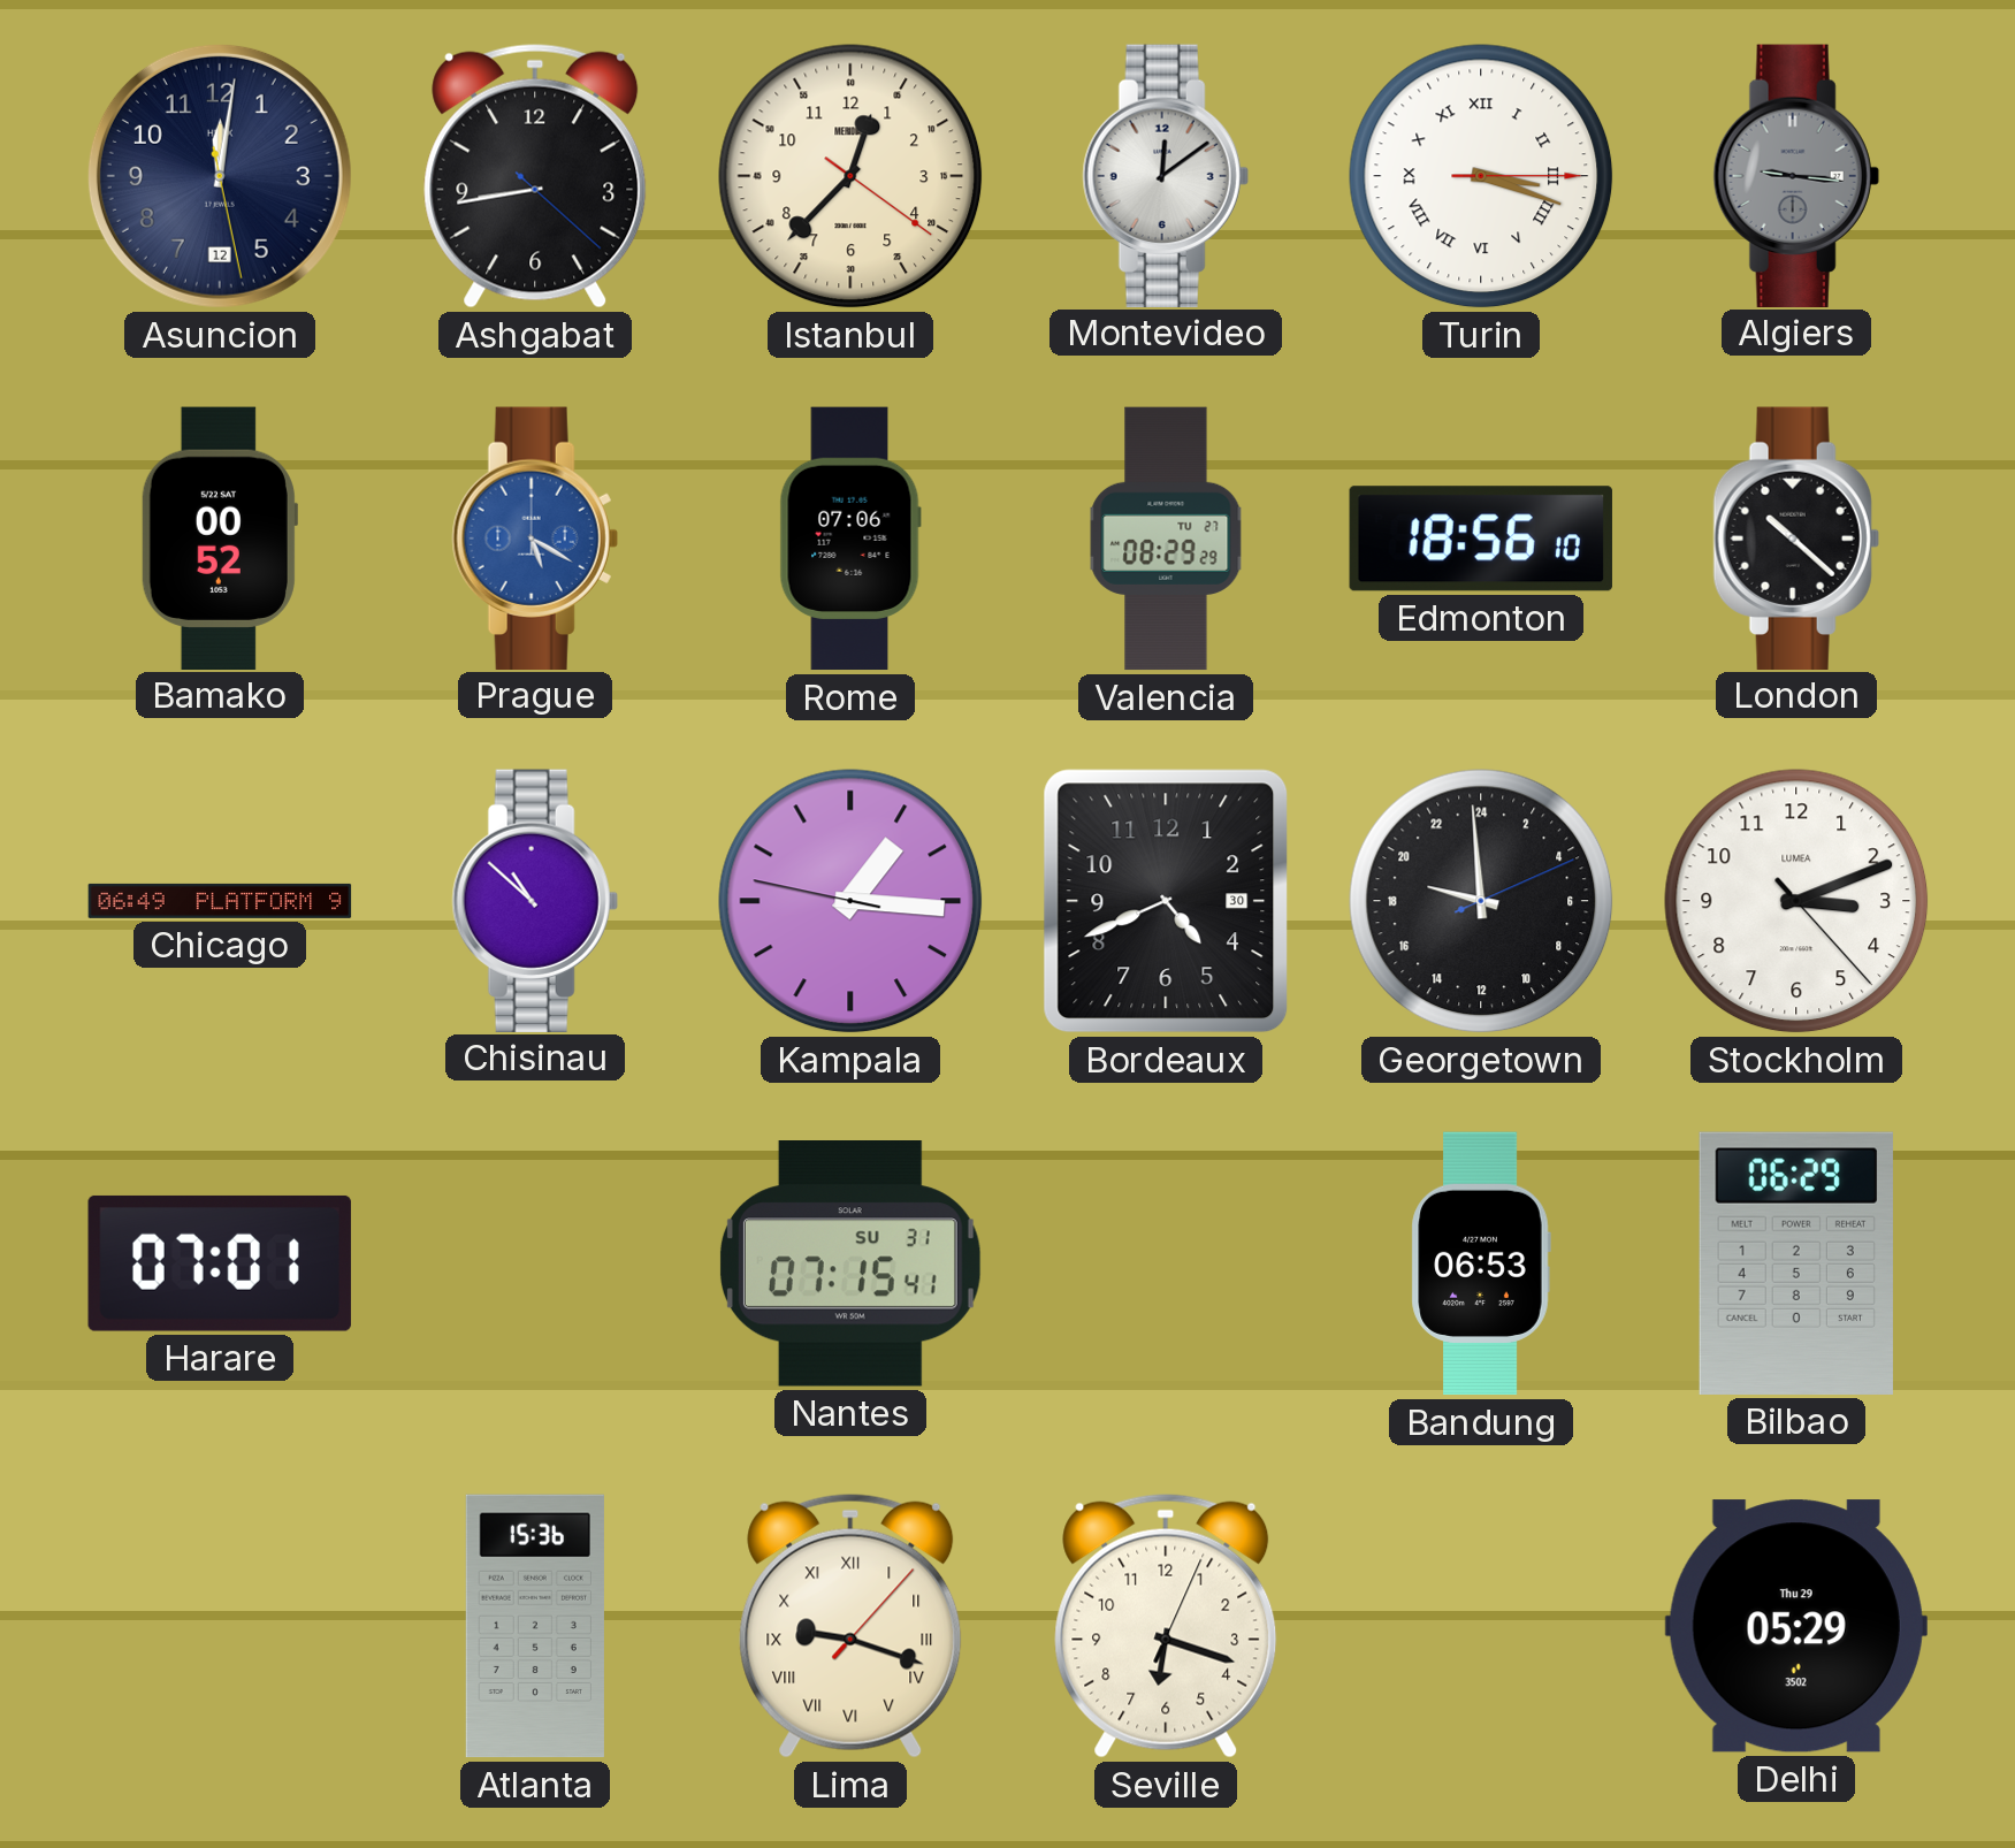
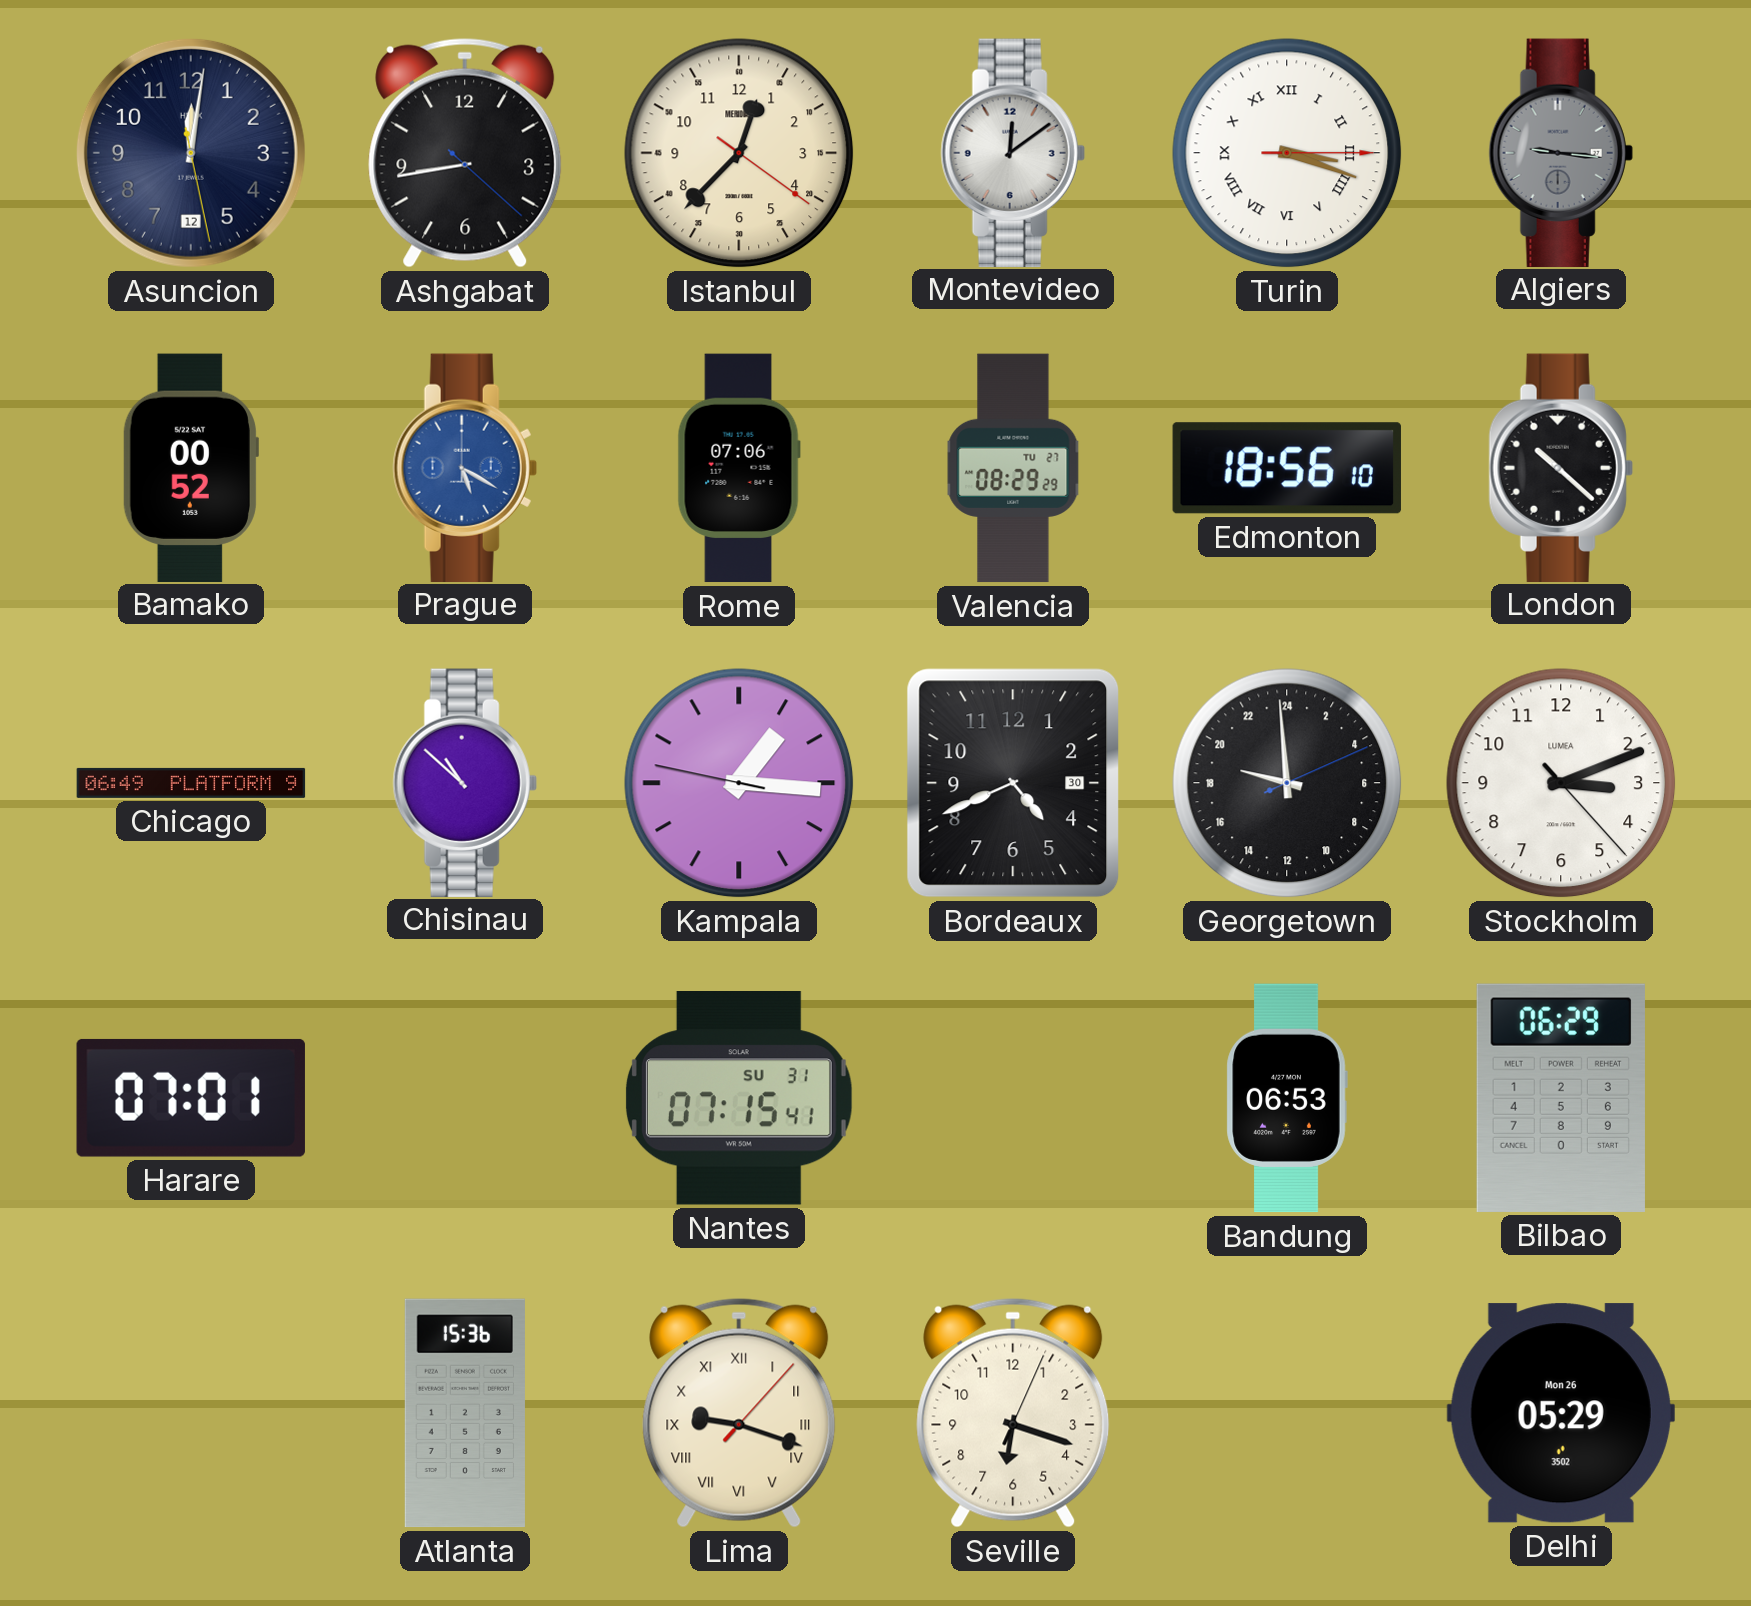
Delhi date: Thu 29 -> Mon 26 (1561, 1413)
